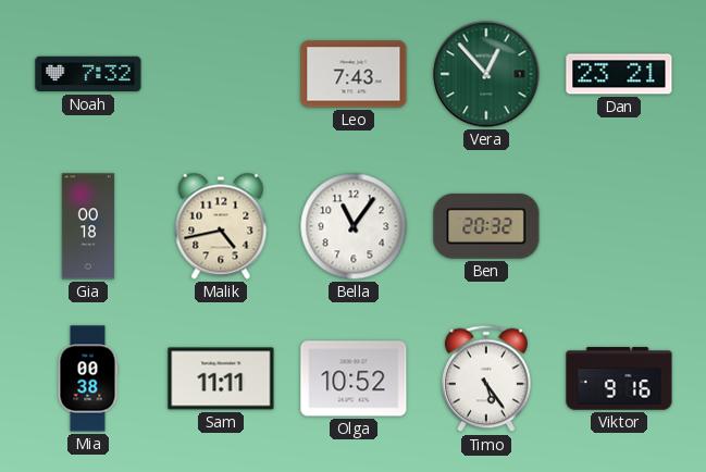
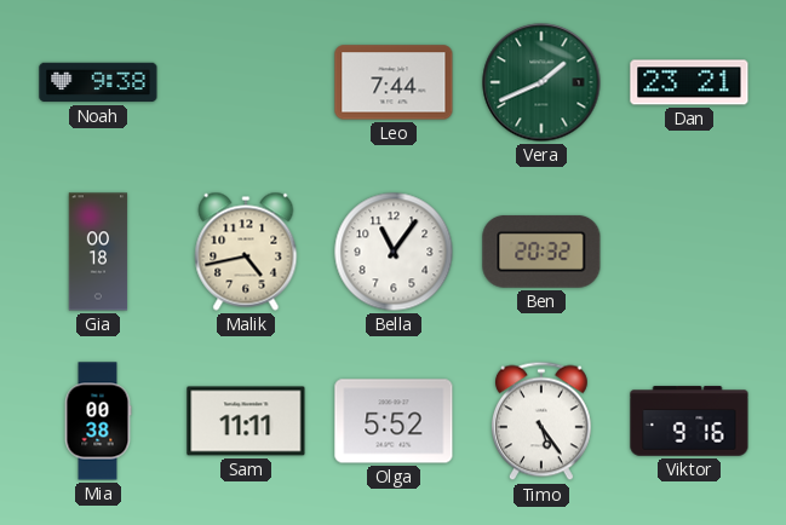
Noah: 7:32 -> 9:38 (98, 82)
Leo: 7:43 -> 7:44 (394, 82)
Vera: 12:53 -> 1:41 (541, 82)
Olga: 10:52 -> 5:52 (394, 421)
